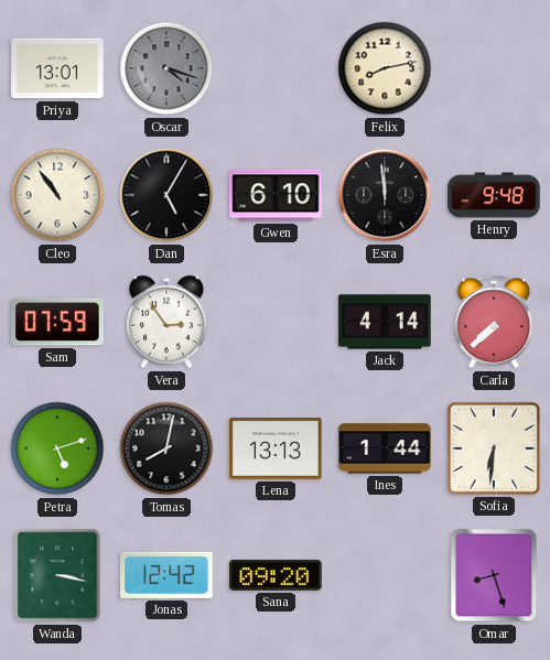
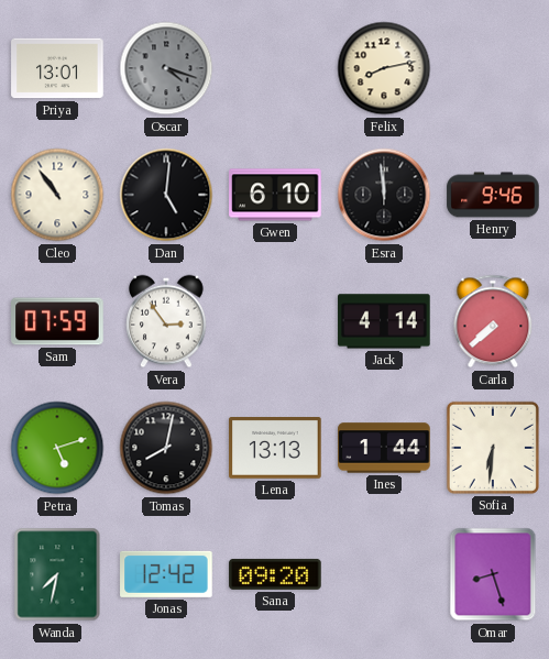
Dan: 5:05 -> 5:01 (166, 195)
Henry: 9:48 -> 9:46 (493, 195)
Wanda: 3:17 -> 7:32 (57, 574)
